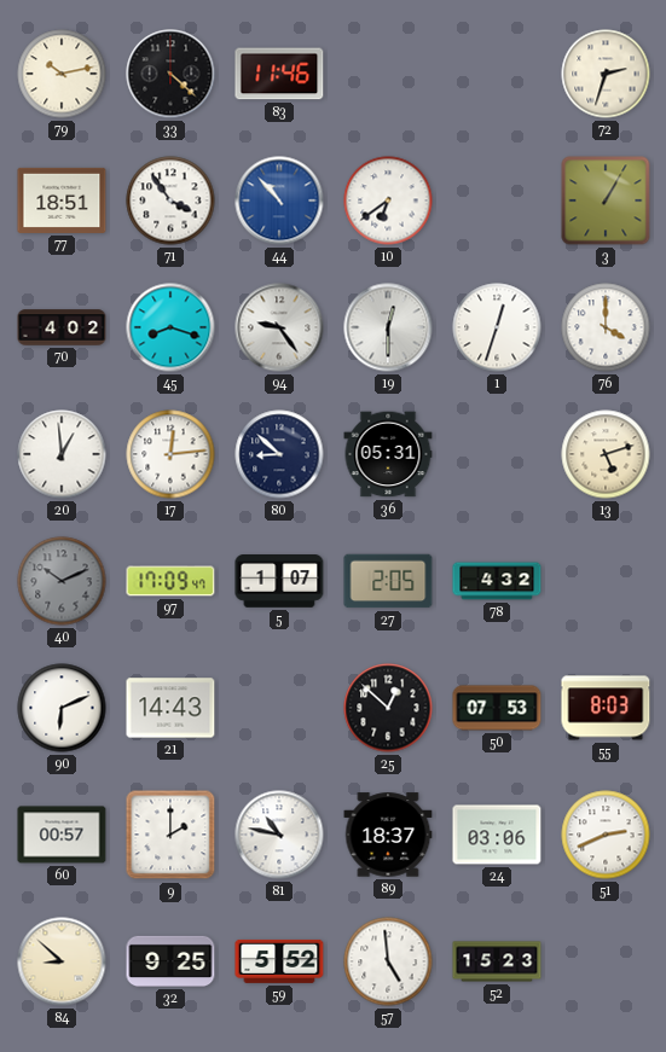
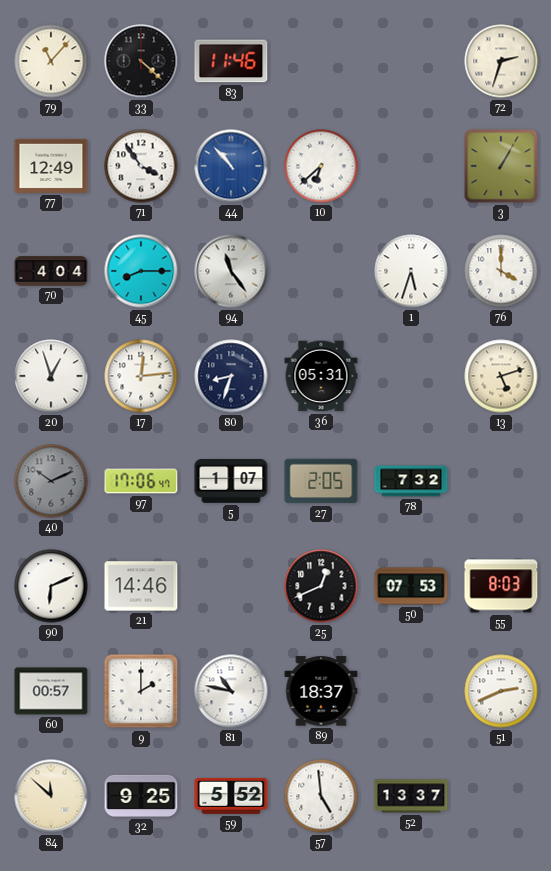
79: 10:13 -> 11:07 (51, 61)
77: 18:51 -> 12:49 (51, 166)
10: 6:39 -> 6:38 (321, 166)
70: 4:02 -> 4:04 (51, 271)
45: 8:18 -> 8:15 (141, 271)
94: 9:24 -> 11:24 (231, 271)
19: 12:30 -> none (388, 327)
1: 12:33 -> 5:33 (411, 271)
20: 12:59 -> 12:57 (51, 376)
80: 8:52 -> 8:33 (231, 376)
97: 17:09 -> 17:06 (141, 481)
78: 4:32 -> 7:32 (411, 481)
21: 14:43 -> 14:46 (141, 586)
25: 12:52 -> 12:41 (321, 586)
24: 03:06 -> none (497, 835)
84: 8:52 -> 11:52 (51, 796)
52: 15:23 -> 13:37 (411, 796)
